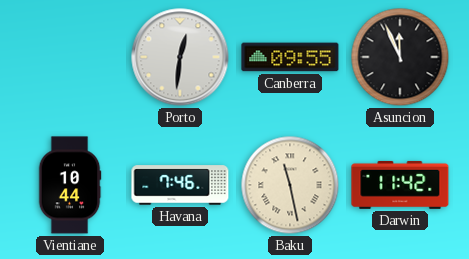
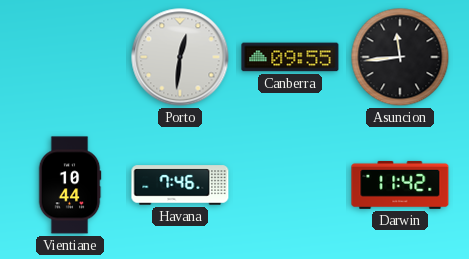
Asuncion: 11:56 -> 11:44 (400, 57)
Baku: 11:28 -> none (290, 185)
